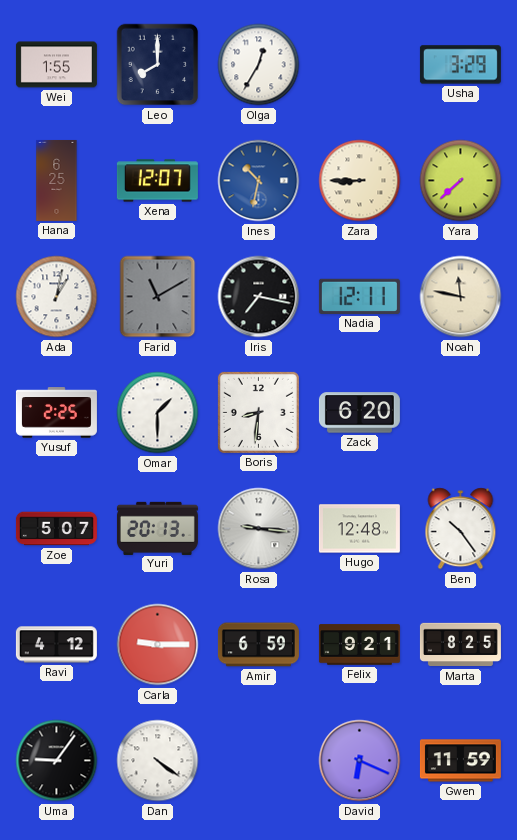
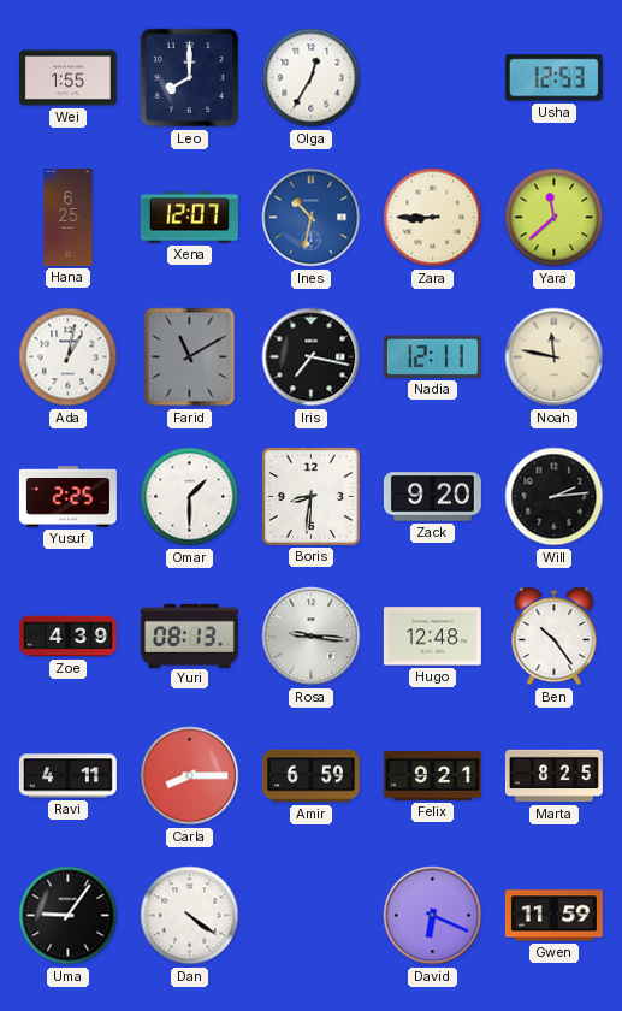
Usha: 3:29 -> 12:53 (553, 78)
Yara: 7:38 -> 11:38 (555, 218)
Zack: 6:20 -> 9:20 (432, 497)
Will: none -> 2:14 (555, 497)
Zoe: 5:07 -> 4:39 (67, 637)
Yuri: 20:13 -> 08:13 (189, 635)
Ravi: 4:12 -> 4:11 (67, 776)
Carla: 9:15 -> 8:15 (190, 776)
